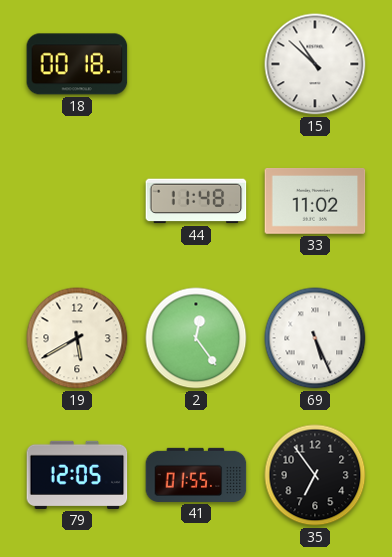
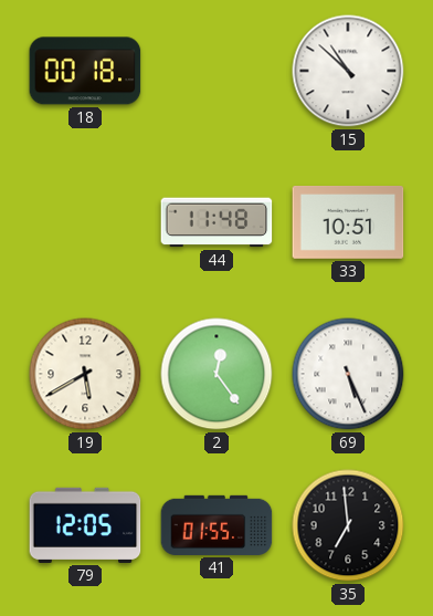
33: 11:02 -> 10:51 (348, 223)
35: 6:54 -> 6:59 (348, 525)
